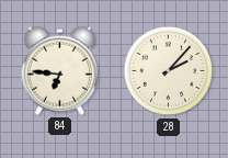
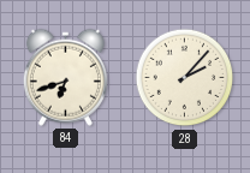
84: 6:46 -> 6:42 (65, 77)
